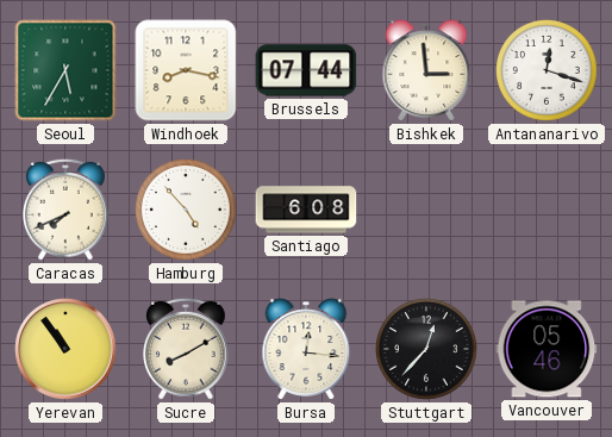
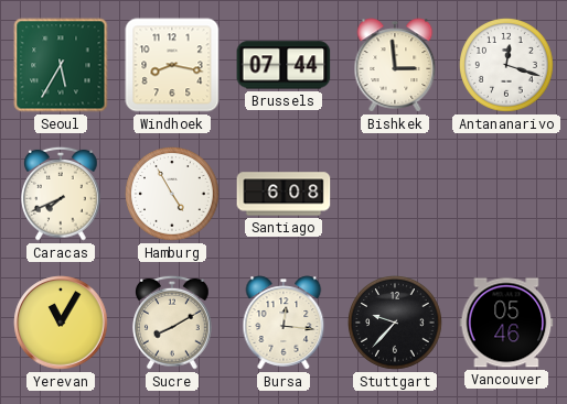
Hamburg: 4:53 -> 4:55 (172, 194)
Yerevan: 10:54 -> 11:05 (61, 323)
Stuttgart: 12:37 -> 9:37 (395, 323)
